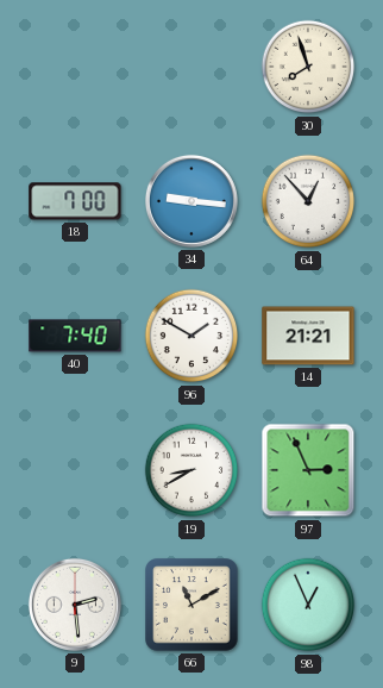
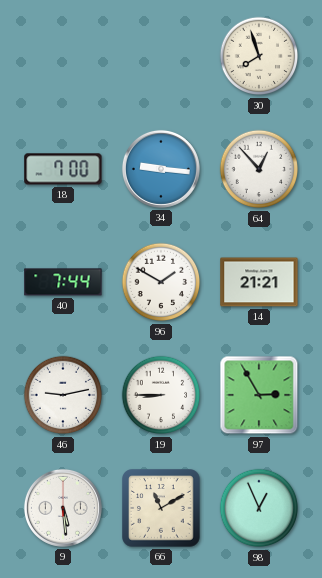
40: 7:40 -> 7:44 (63, 282)
46: none -> 9:13 (63, 395)
19: 8:40 -> 8:45 (161, 395)
97: 2:56 -> 2:55 (259, 395)
9: 2:29 -> 5:29 (63, 508)
